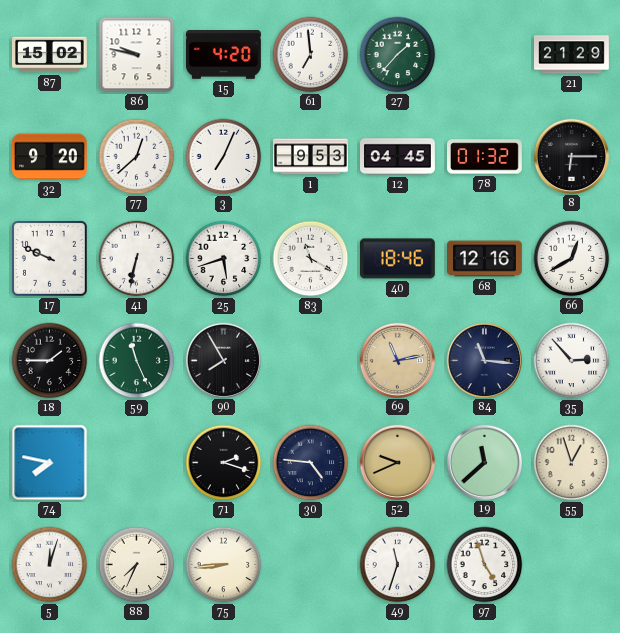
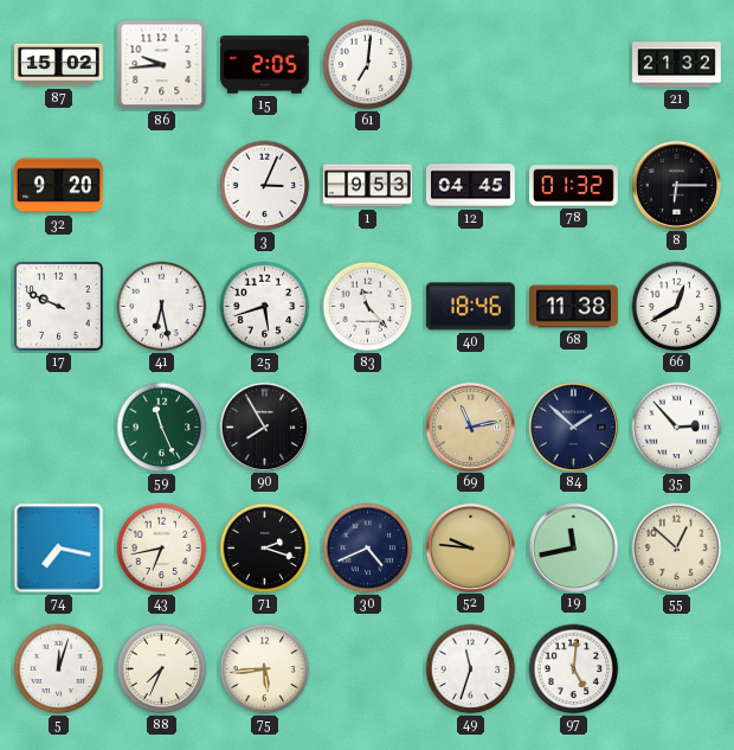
86: 9:47 -> 9:44 (162, 65)
15: 4:20 -> 2:05 (265, 65)
61: 6:59 -> 7:01 (368, 65)
27: 1:37 -> none (398, 55)
21: 21:29 -> 21:32 (677, 65)
77: 12:38 -> none (137, 157)
3: 7:04 -> 3:04 (265, 186)
41: 6:32 -> 6:28 (162, 307)
83: 11:20 -> 11:23 (368, 307)
68: 12:16 -> 11:38 (574, 307)
18: 1:45 -> none (50, 361)
84: 11:16 -> 1:52 (573, 427)
74: 7:47 -> 7:17 (59, 549)
43: none -> 6:43 (162, 549)
30: 4:46 -> 4:41 (368, 549)
52: 9:41 -> 9:46 (470, 547)
19: 11:38 -> 11:43 (573, 547)
55: 12:57 -> 12:52 (677, 549)
75: 8:44 -> 5:44 (265, 669)
97: 4:57 -> 5:01 (574, 669)
